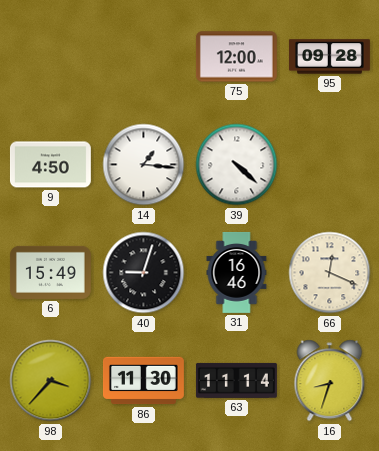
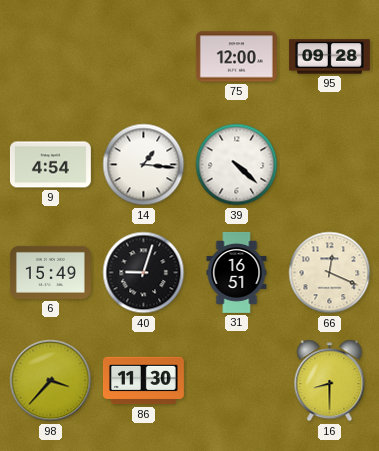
9: 4:50 -> 4:54 (50, 165)
31: 16:46 -> 16:51 (237, 273)
63: 11:14 -> none (236, 380)
16: 8:33 -> 8:30 (330, 381)
